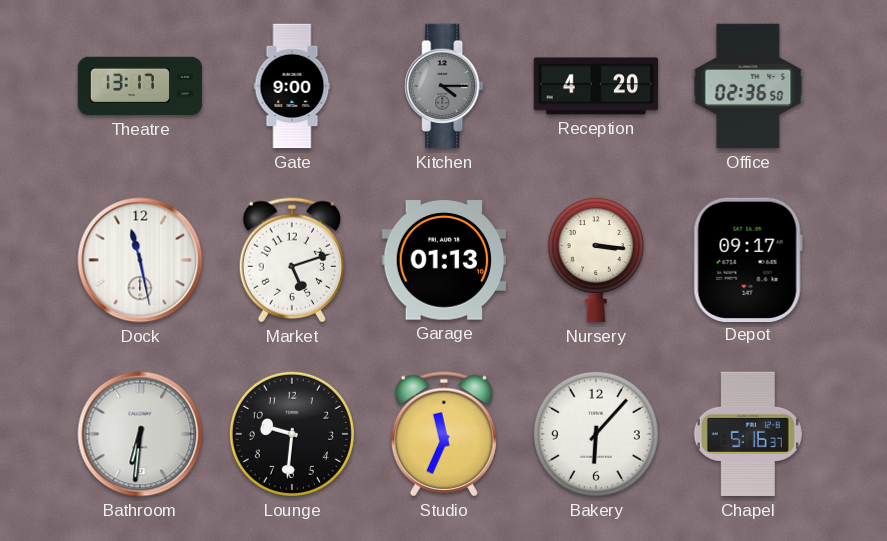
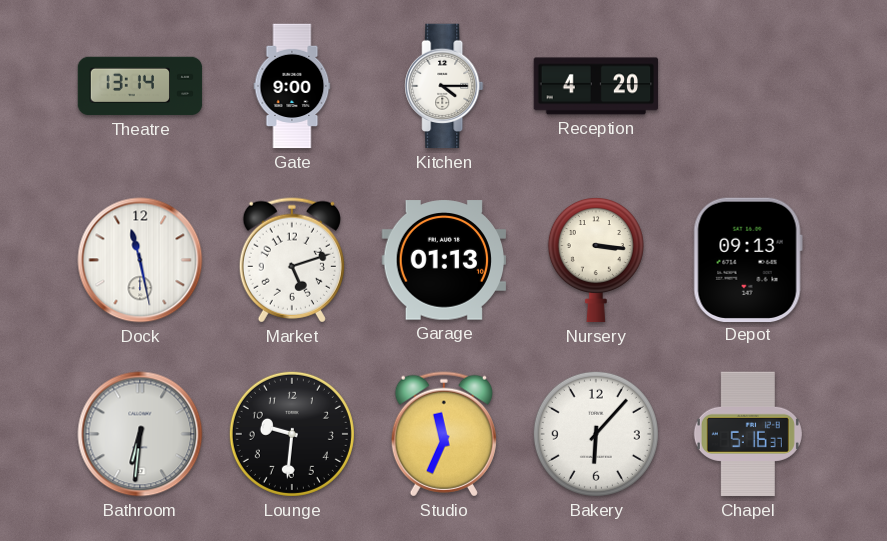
Theatre: 13:17 -> 13:14 (140, 86)
Kitchen dial: grey -> white (444, 86)
Office: 02:36 -> none (748, 86)
Depot: 09:17 -> 09:13 (748, 259)
